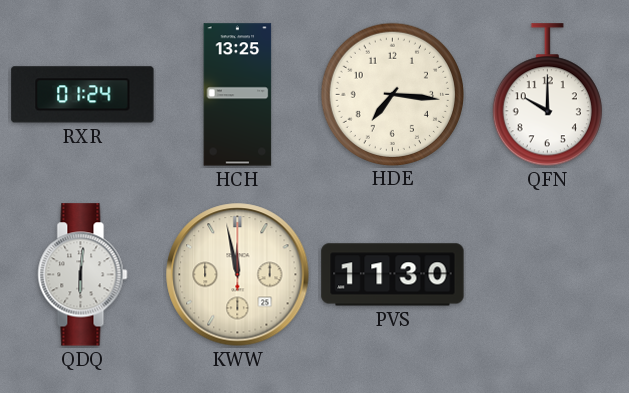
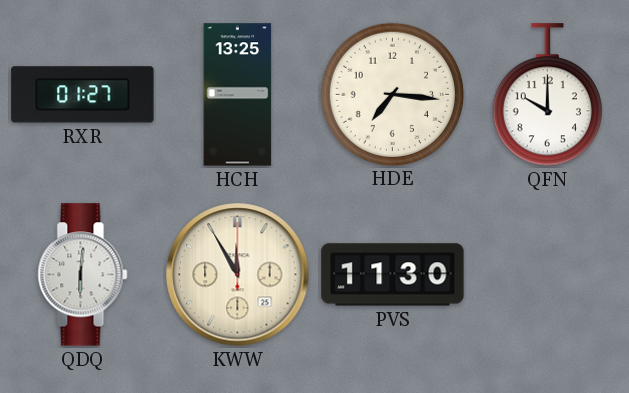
RXR: 01:24 -> 01:27 (83, 95)
KWW: 11:58 -> 11:55 (238, 275)
